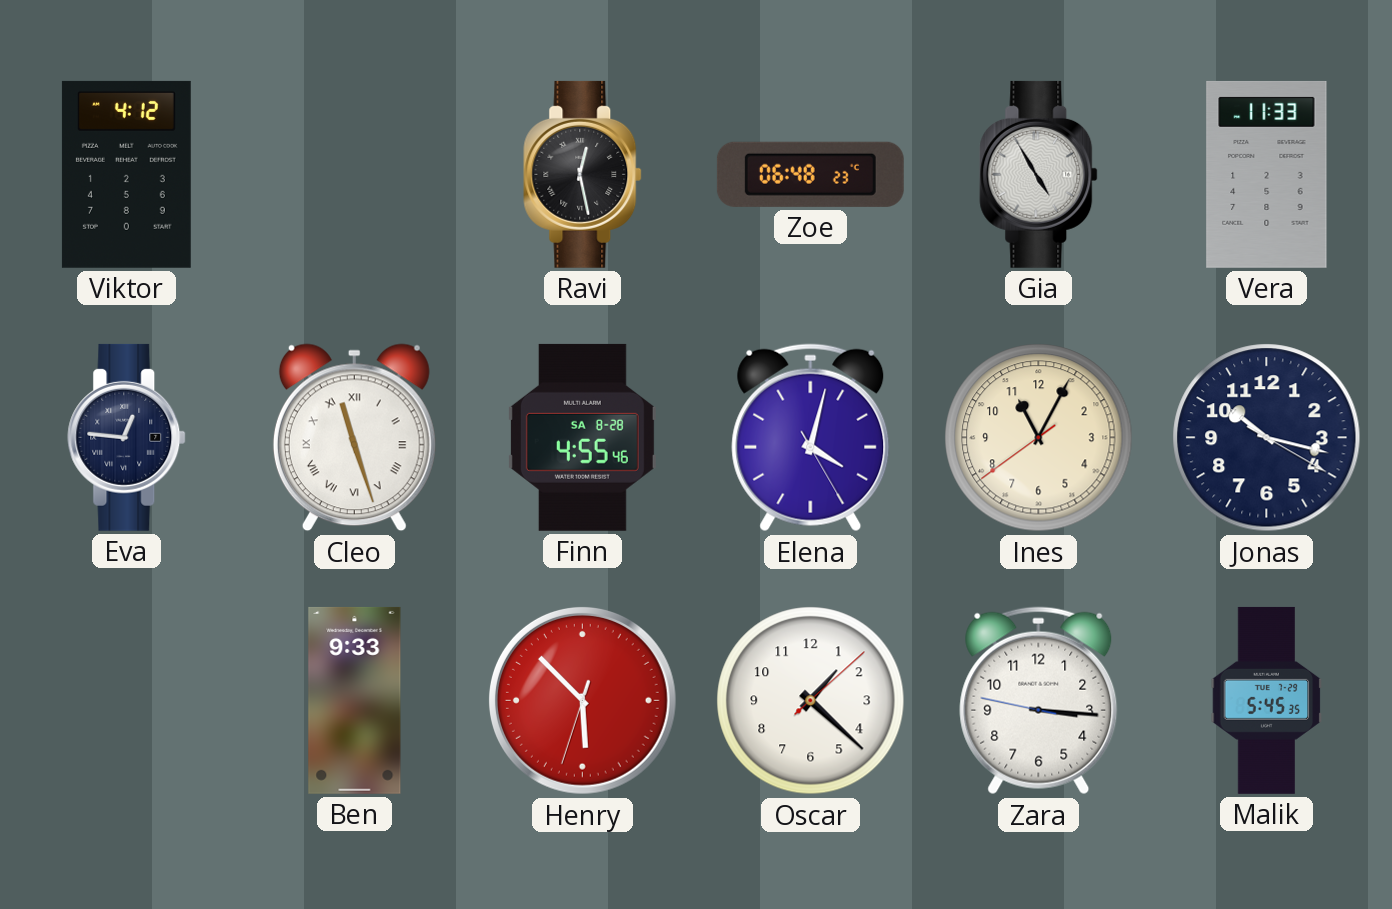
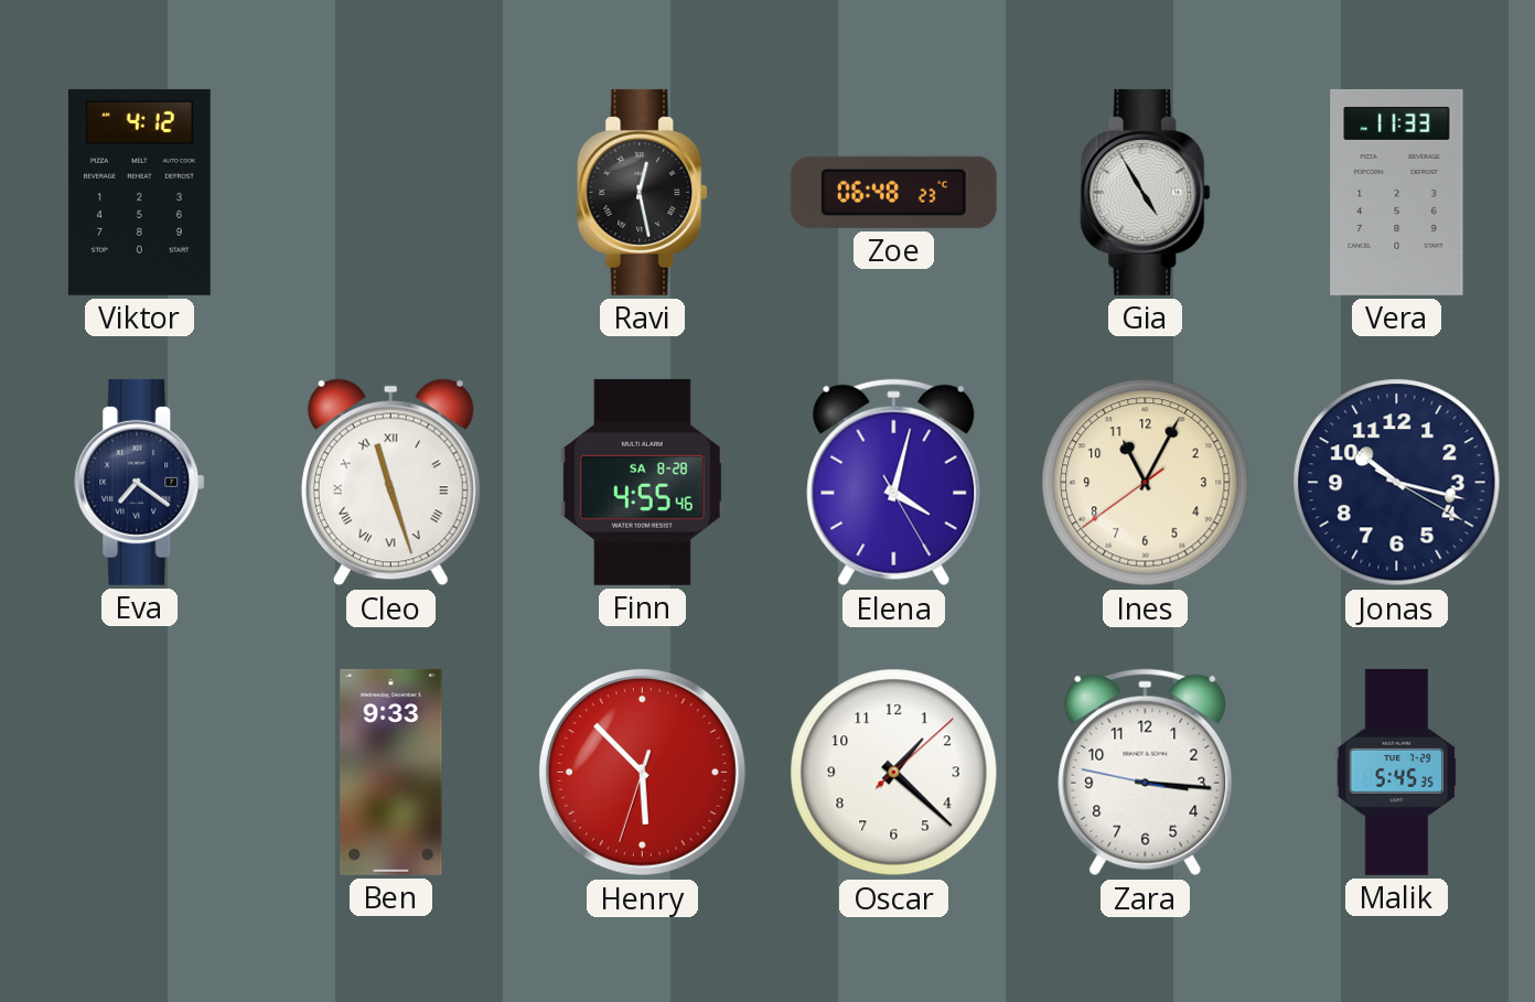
Eva: 12:46 -> 7:21 (140, 482)
